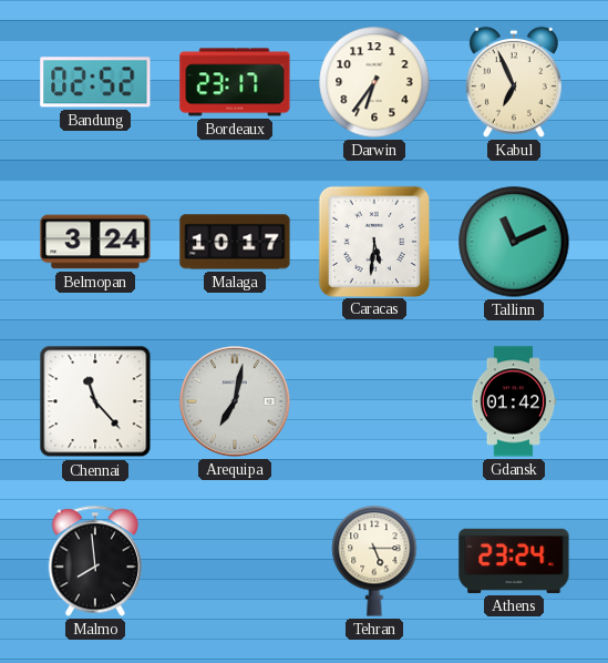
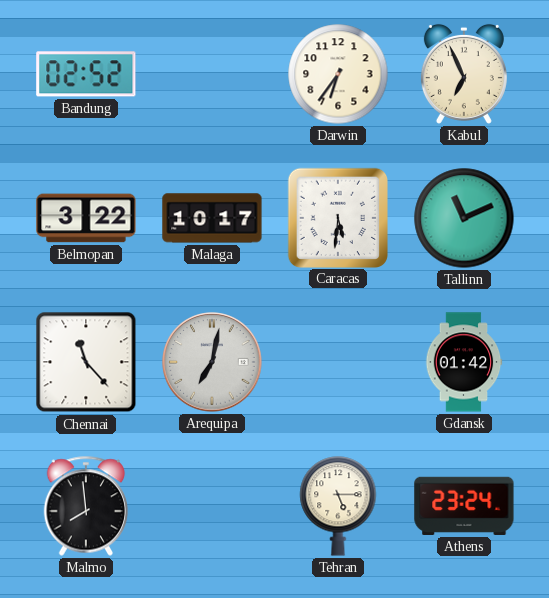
Bordeaux: 23:17 -> none (235, 82)
Belmopan: 3:24 -> 3:22 (86, 218)
